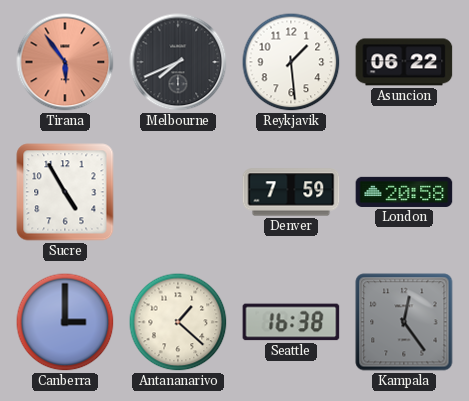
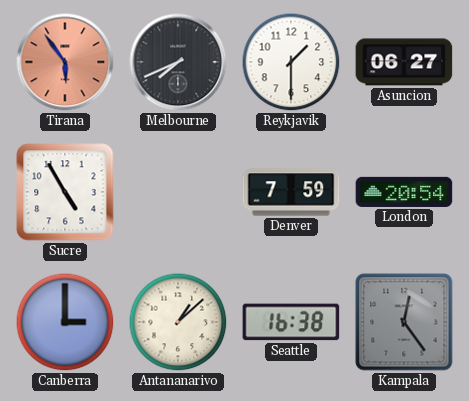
Reykjavik: 1:29 -> 1:30 (291, 62)
Asuncion: 06:22 -> 06:27 (404, 62)
London: 20:58 -> 20:54 (404, 192)
Antananarivo: 1:22 -> 1:08 (178, 322)
